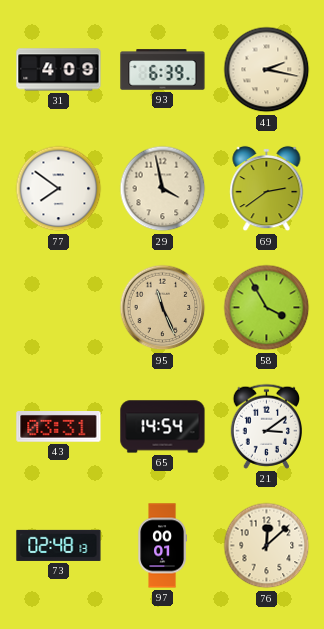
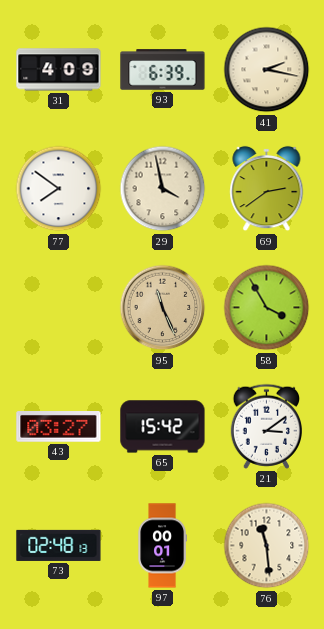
43: 03:31 -> 03:27 (59, 427)
65: 14:54 -> 15:42 (163, 427)
76: 12:08 -> 11:29 (267, 546)
